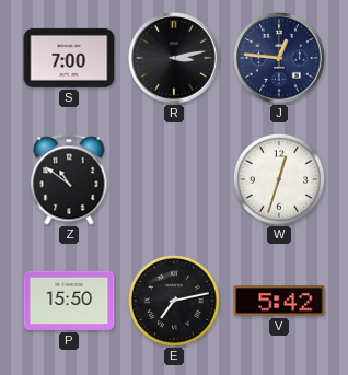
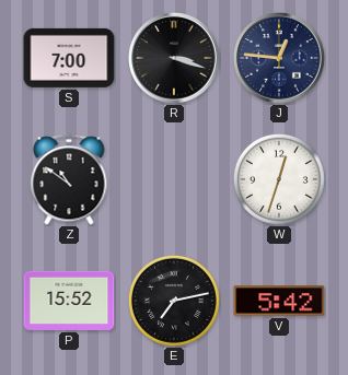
R: 3:13 -> 3:18 (174, 58)
P: 15:50 -> 15:52 (69, 301)
